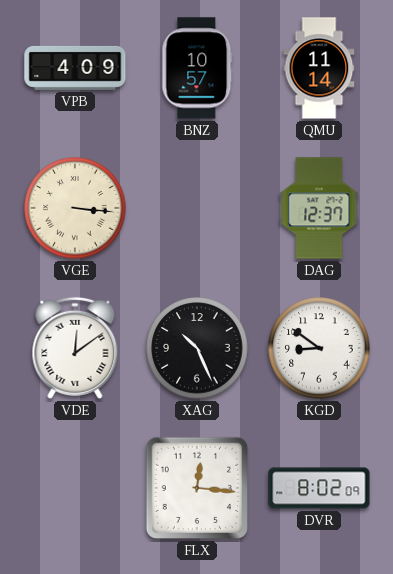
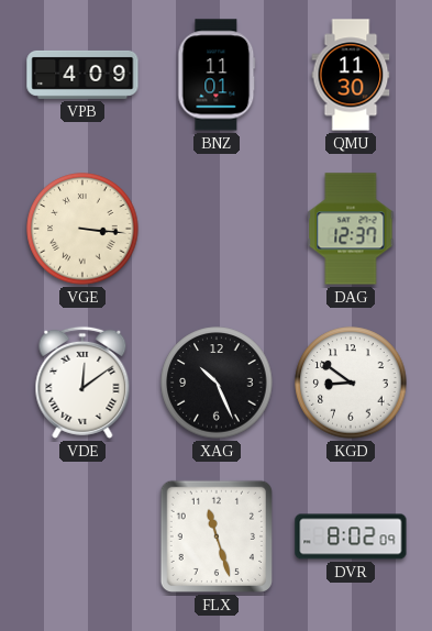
BNZ: 10:57 -> 11:01 (217, 75)
QMU: 11:14 -> 11:30 (351, 75)
FLX: 12:16 -> 11:27 (217, 536)
